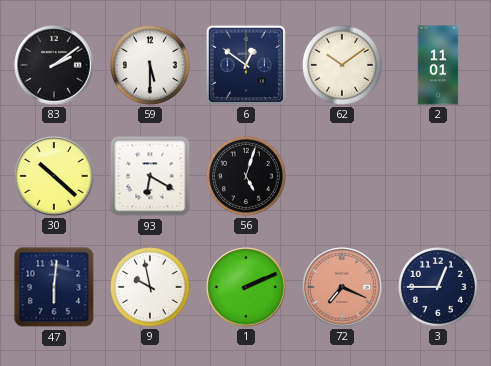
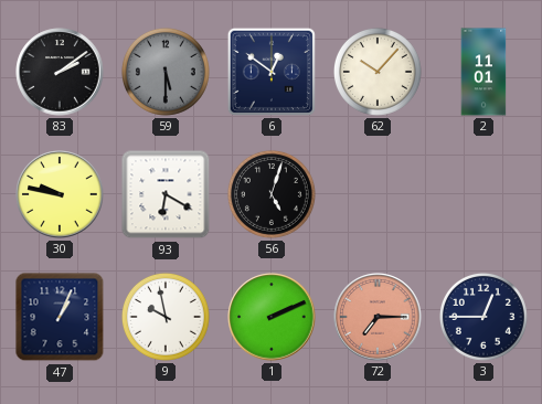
59 dial: white -> grey (166, 72)
62: 10:09 -> 10:07 (378, 72)
30: 10:22 -> 9:47 (60, 194)
47: 6:01 -> 1:04 (60, 317)
72: 7:19 -> 7:15 (378, 317)
